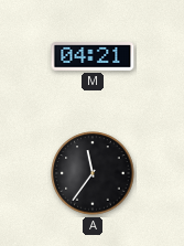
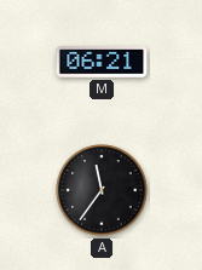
M: 04:21 -> 06:21 (102, 63)
